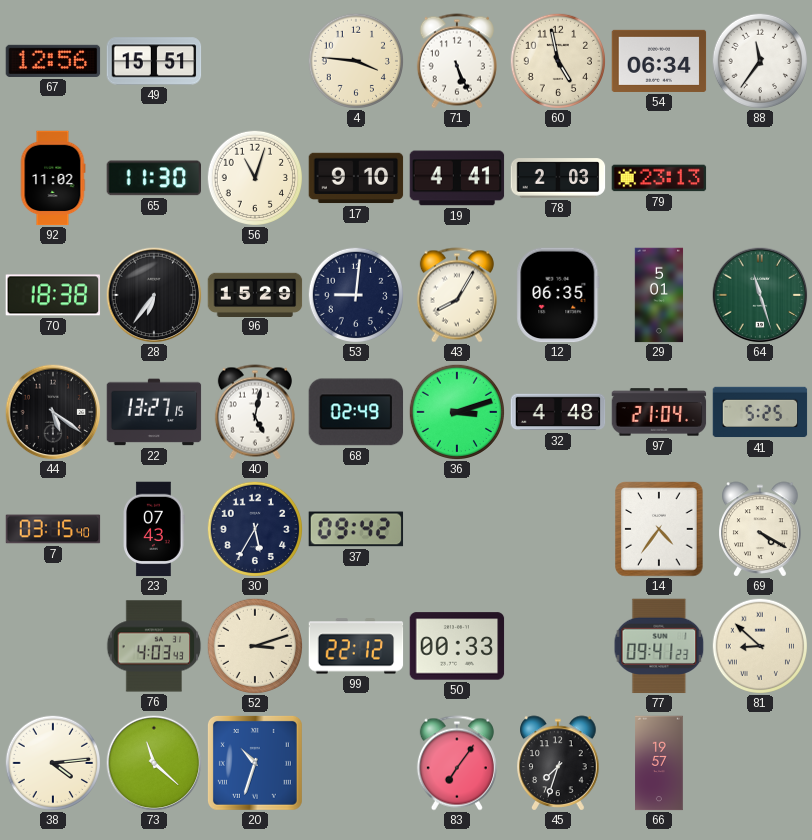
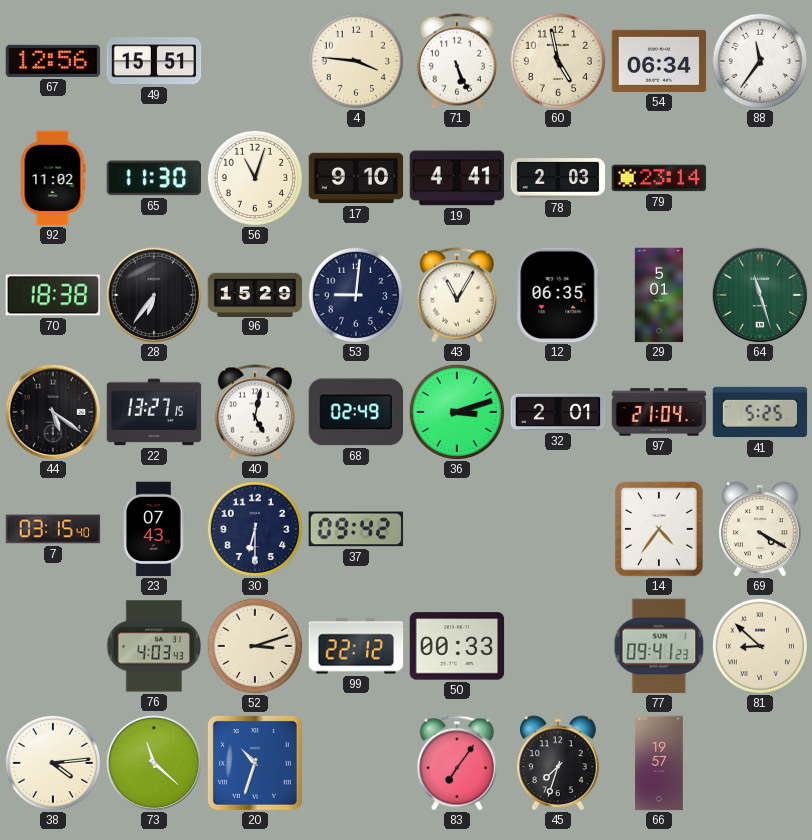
79: 23:13 -> 23:14 (659, 178)
43: 8:05 -> 11:05 (457, 295)
32: 4:48 -> 2:01 (558, 412)
30: 5:35 -> 6:30 (254, 528)
